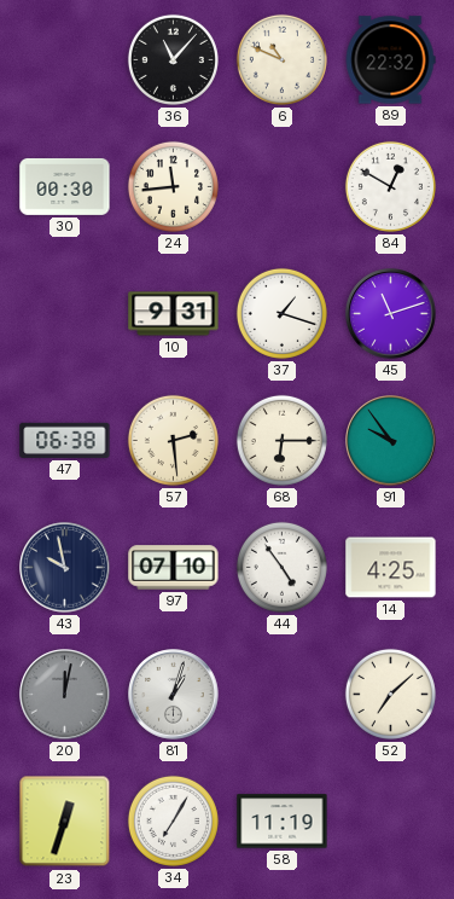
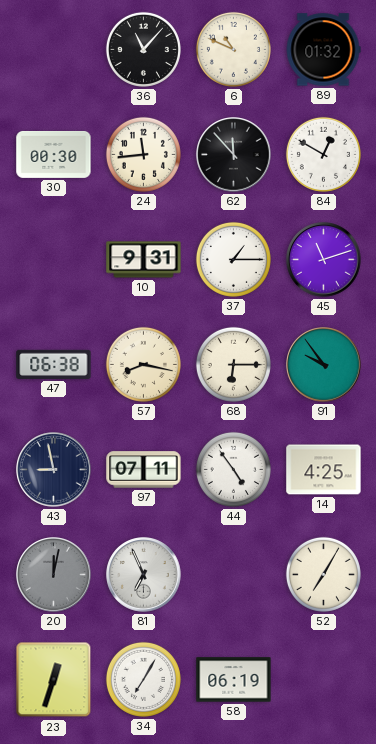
89: 22:32 -> 01:32 (323, 50)
62: none -> 11:53 (234, 155)
37: 1:18 -> 1:15 (233, 259)
57: 2:29 -> 8:17 (143, 364)
43: 9:58 -> 8:58 (54, 470)
97: 07:10 -> 07:11 (144, 470)
81: 1:03 -> 6:56 (144, 575)
52: 7:08 -> 7:05 (323, 574)
58: 11:19 -> 06:19 (234, 680)
